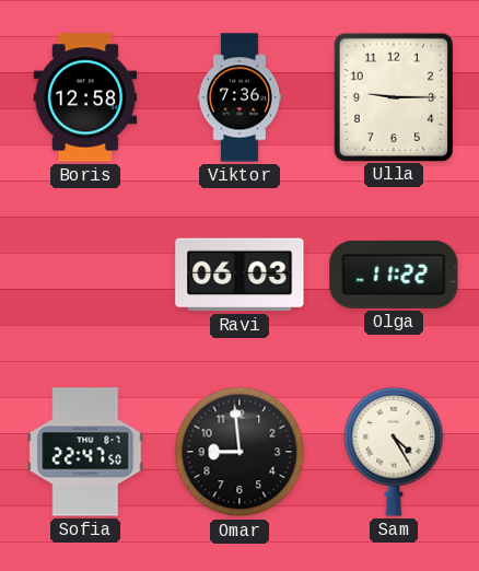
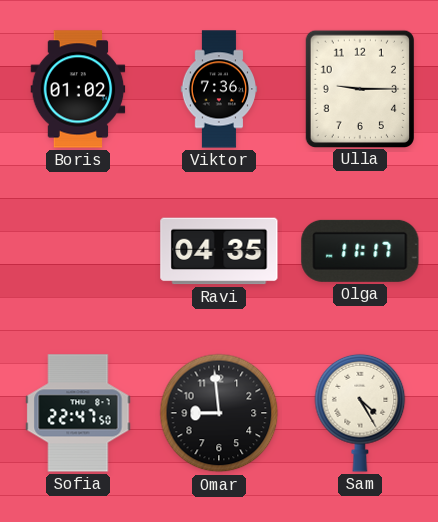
Boris: 12:58 -> 01:02 (78, 89)
Ravi: 06:03 -> 04:35 (219, 251)
Olga: 11:22 -> 11:17 (360, 251)
